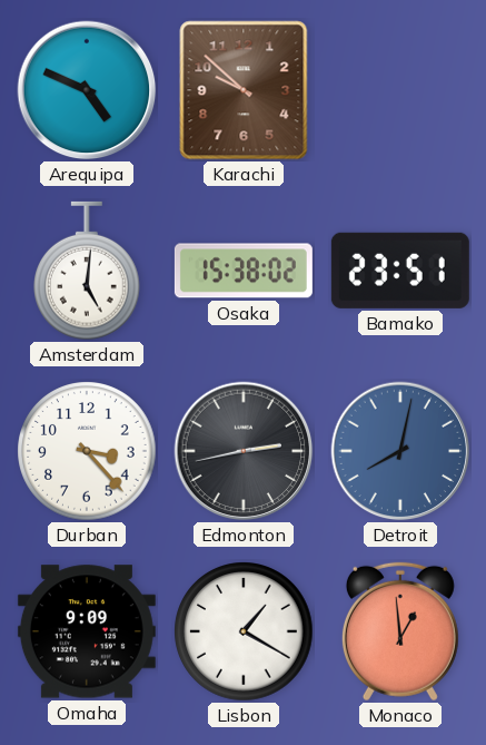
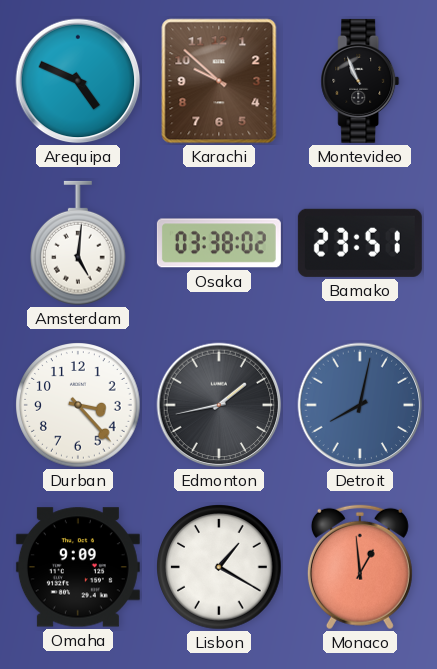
Montevideo: none -> 10:56 (360, 81)
Osaka: 15:38 -> 03:38 (219, 243)
Edmonton: 2:43 -> 1:43 (219, 405)
